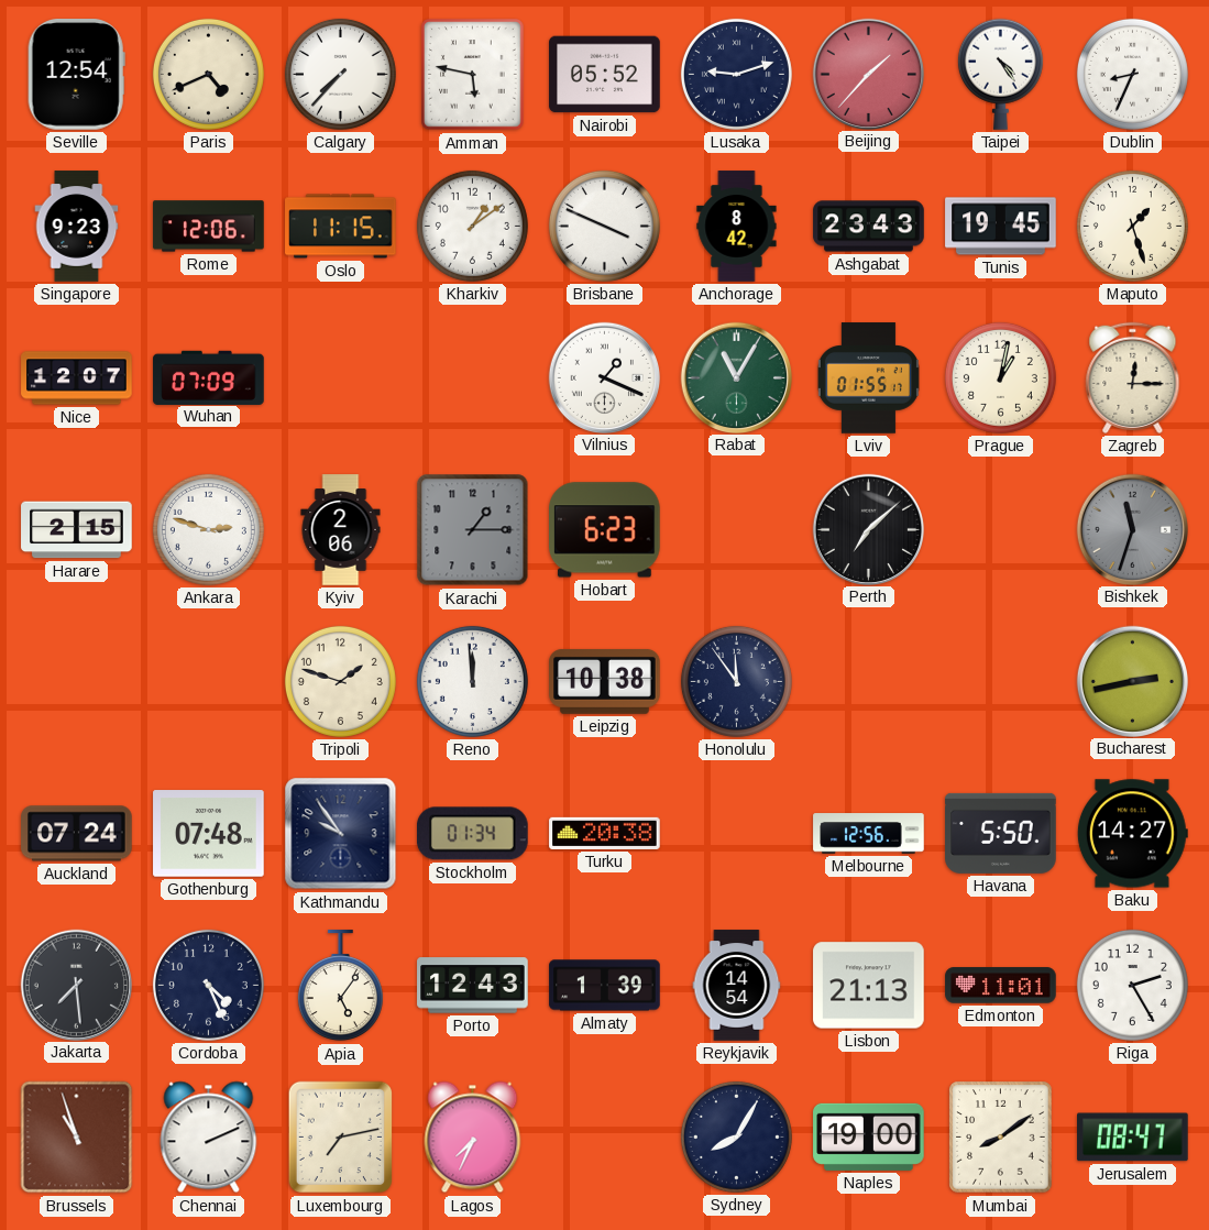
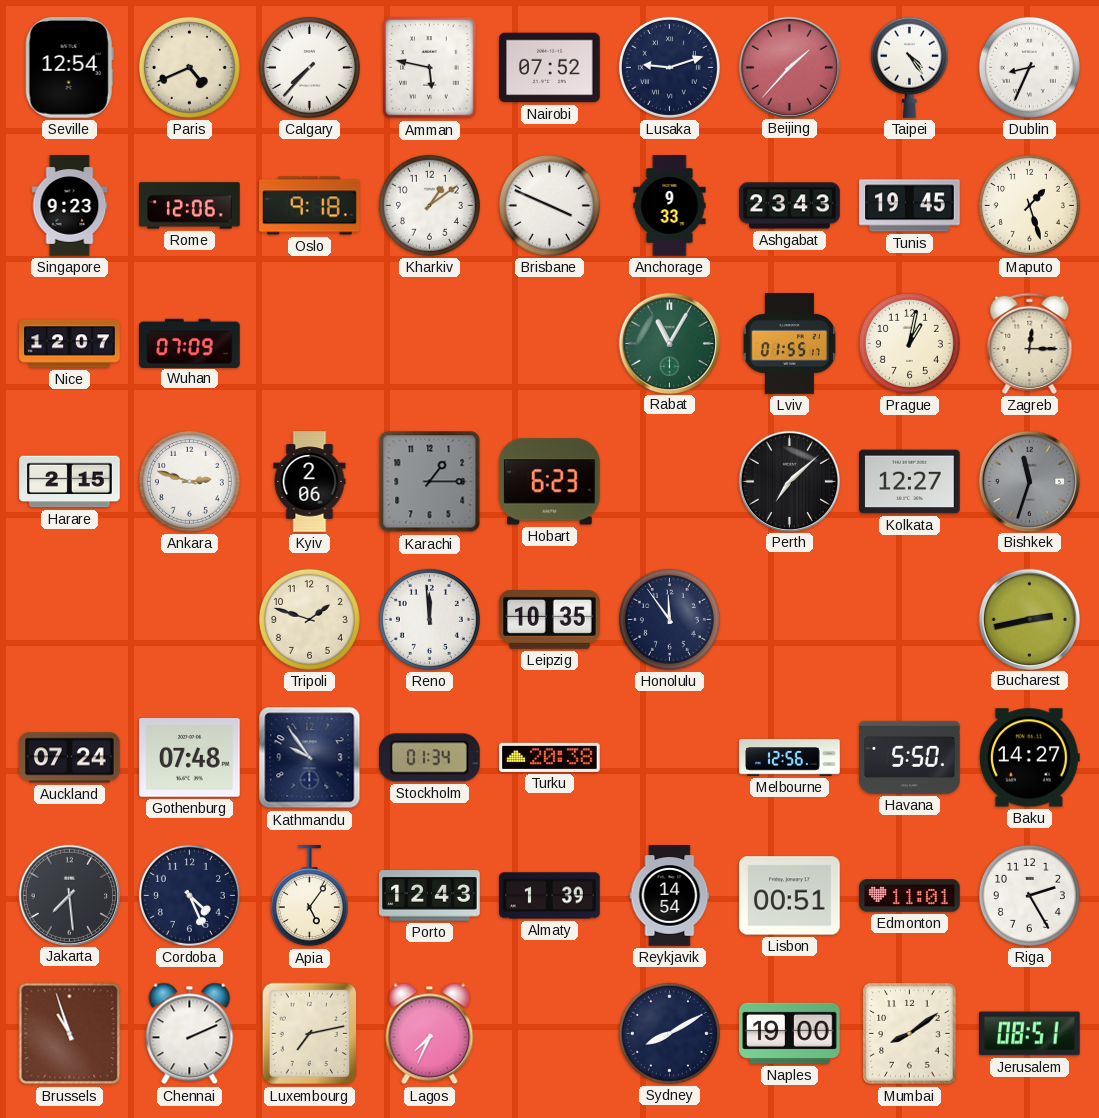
Nairobi: 05:52 -> 07:52 (550, 68)
Oslo: 11:15 -> 9:18 (310, 206)
Anchorage: 8:42 -> 9:33 (670, 206)
Vilnius: 1:19 -> none (604, 377)
Kolkata: none -> 12:27 (910, 482)
Leipzig: 10:38 -> 10:35 (550, 619)
Lisbon: 21:13 -> 00:51 (790, 896)
Sydney: 8:05 -> 8:10 (669, 1033)
Jerusalem: 08:47 -> 08:51 (1030, 1034)
